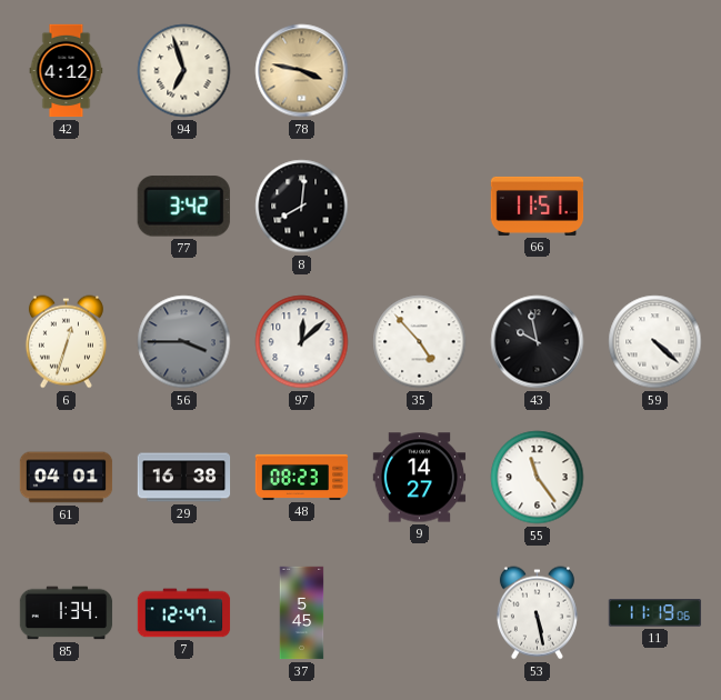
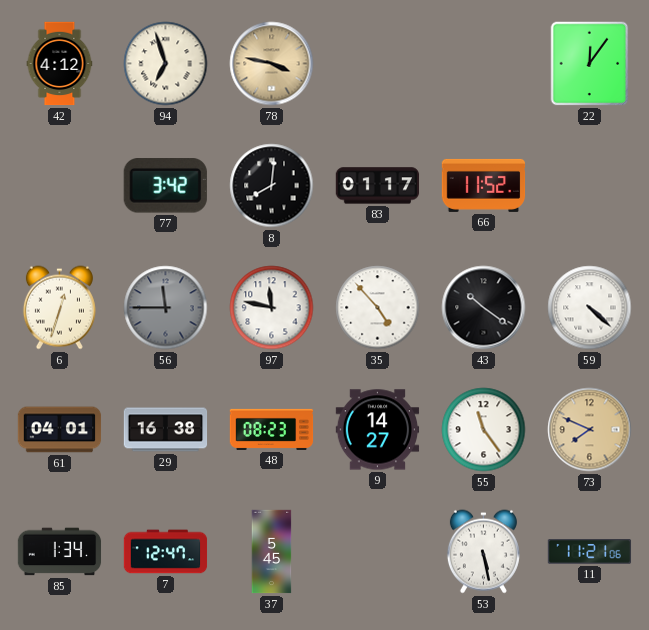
22: none -> 12:06 (590, 64)
83: none -> 01:17 (378, 186)
66: 11:51 -> 11:52 (484, 185)
56: 3:45 -> 11:45 (166, 308)
97: 12:08 -> 11:47 (272, 308)
43: 9:58 -> 10:21 (484, 308)
73: none -> 7:49 (590, 430)
11: 11:19 -> 11:21 (590, 552)
